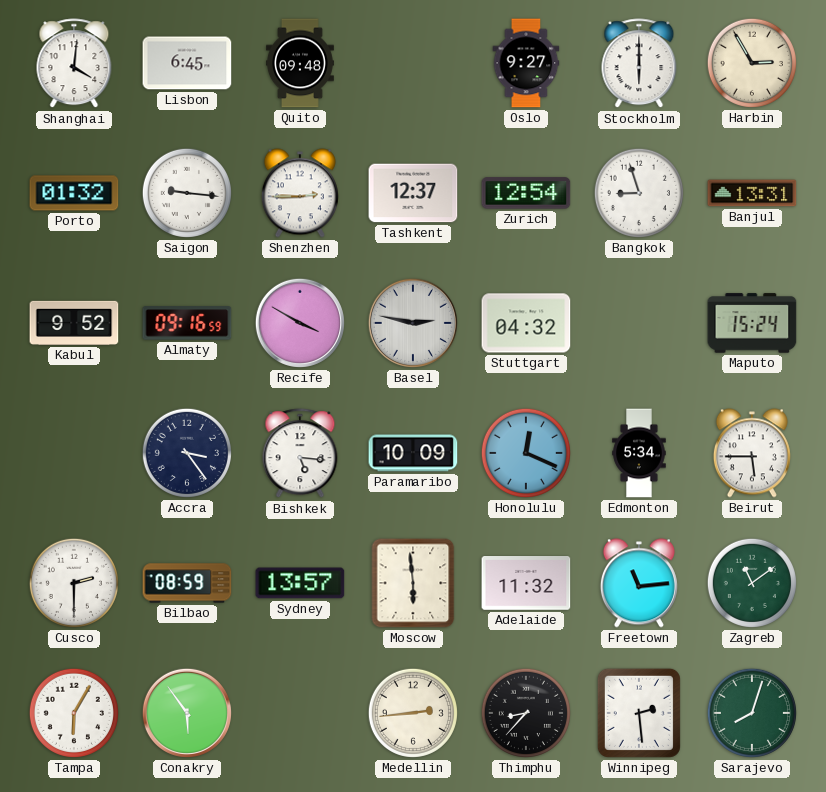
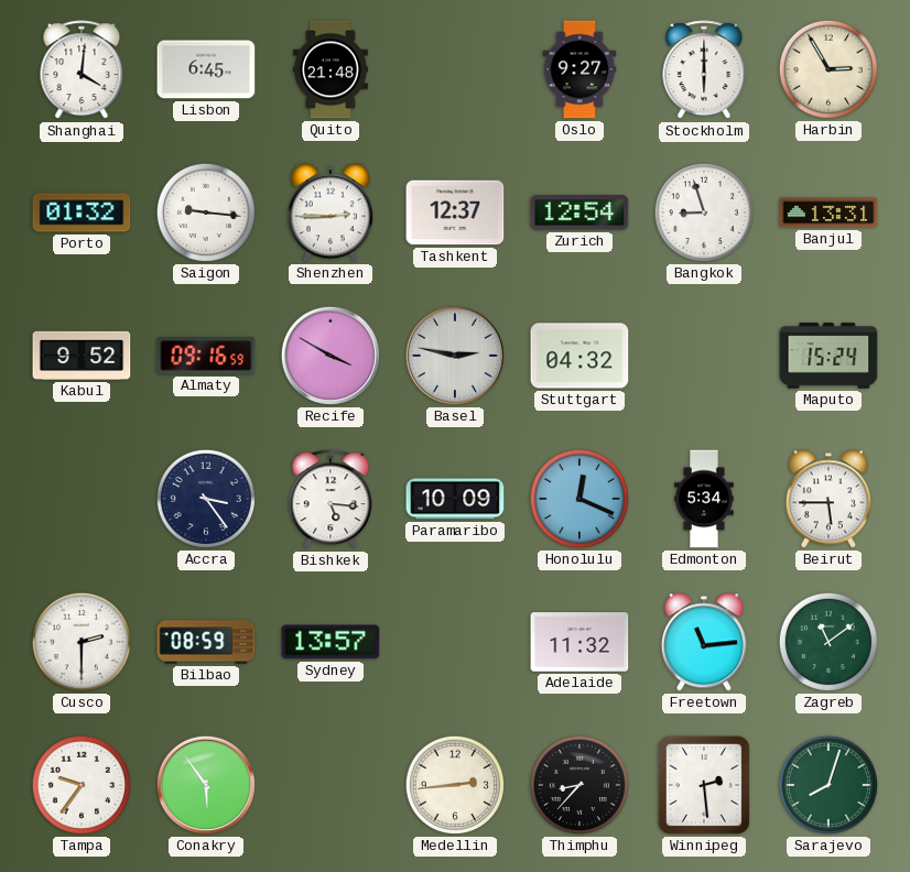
Quito: 09:48 -> 21:48 (332, 69)
Moscow: 5:59 -> none (413, 583)
Tampa: 6:05 -> 9:36 (82, 785)
